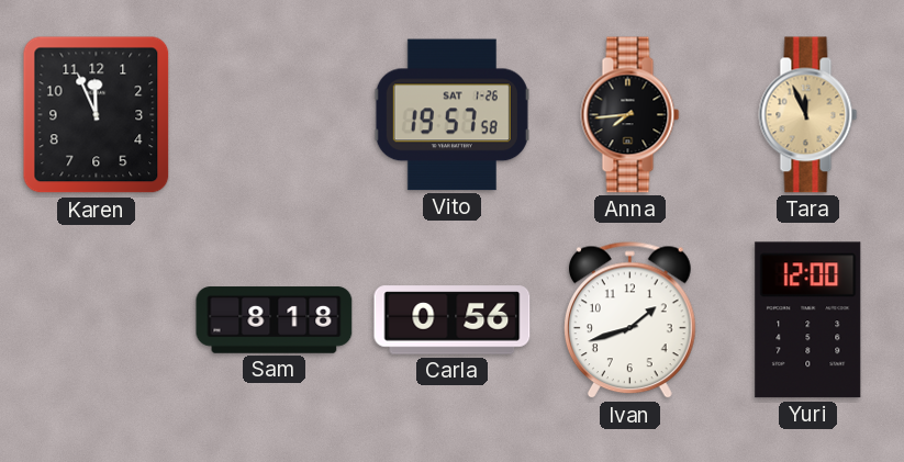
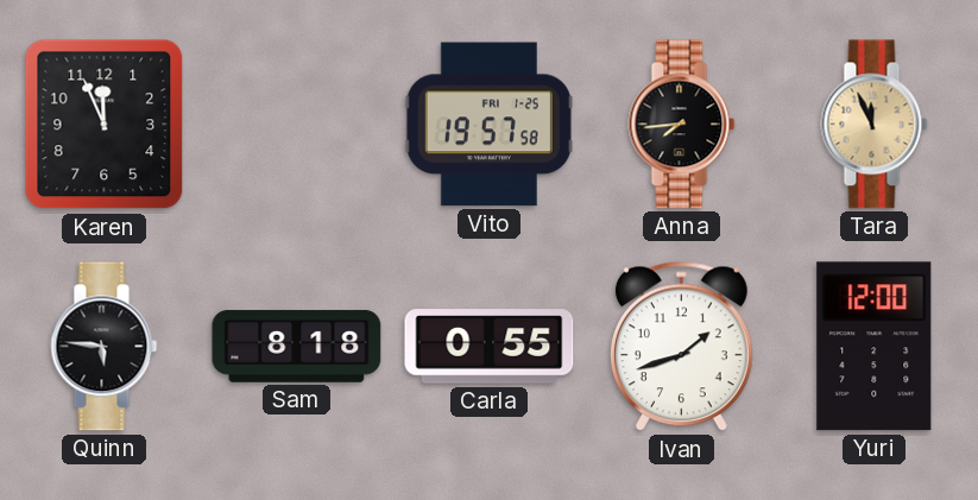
Vito date: SAT 1-26 -> FRI 1-25 (488, 125)
Quinn: none -> 5:46 (105, 347)
Carla: 0:56 -> 0:55 (490, 347)
